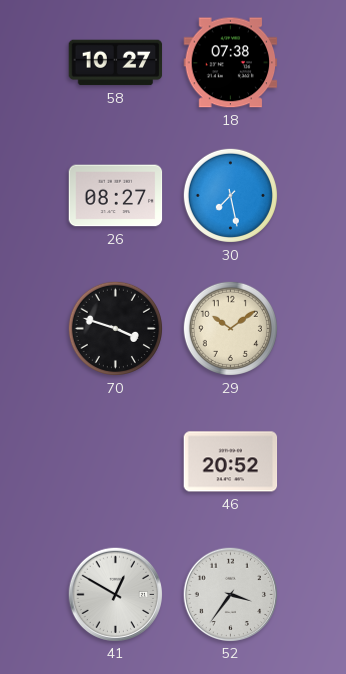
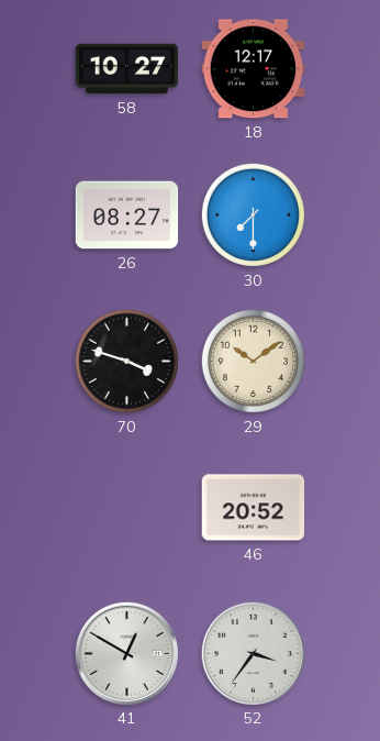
18: 07:38 -> 12:17 (254, 69)
30: 7:28 -> 7:30 (253, 214)
